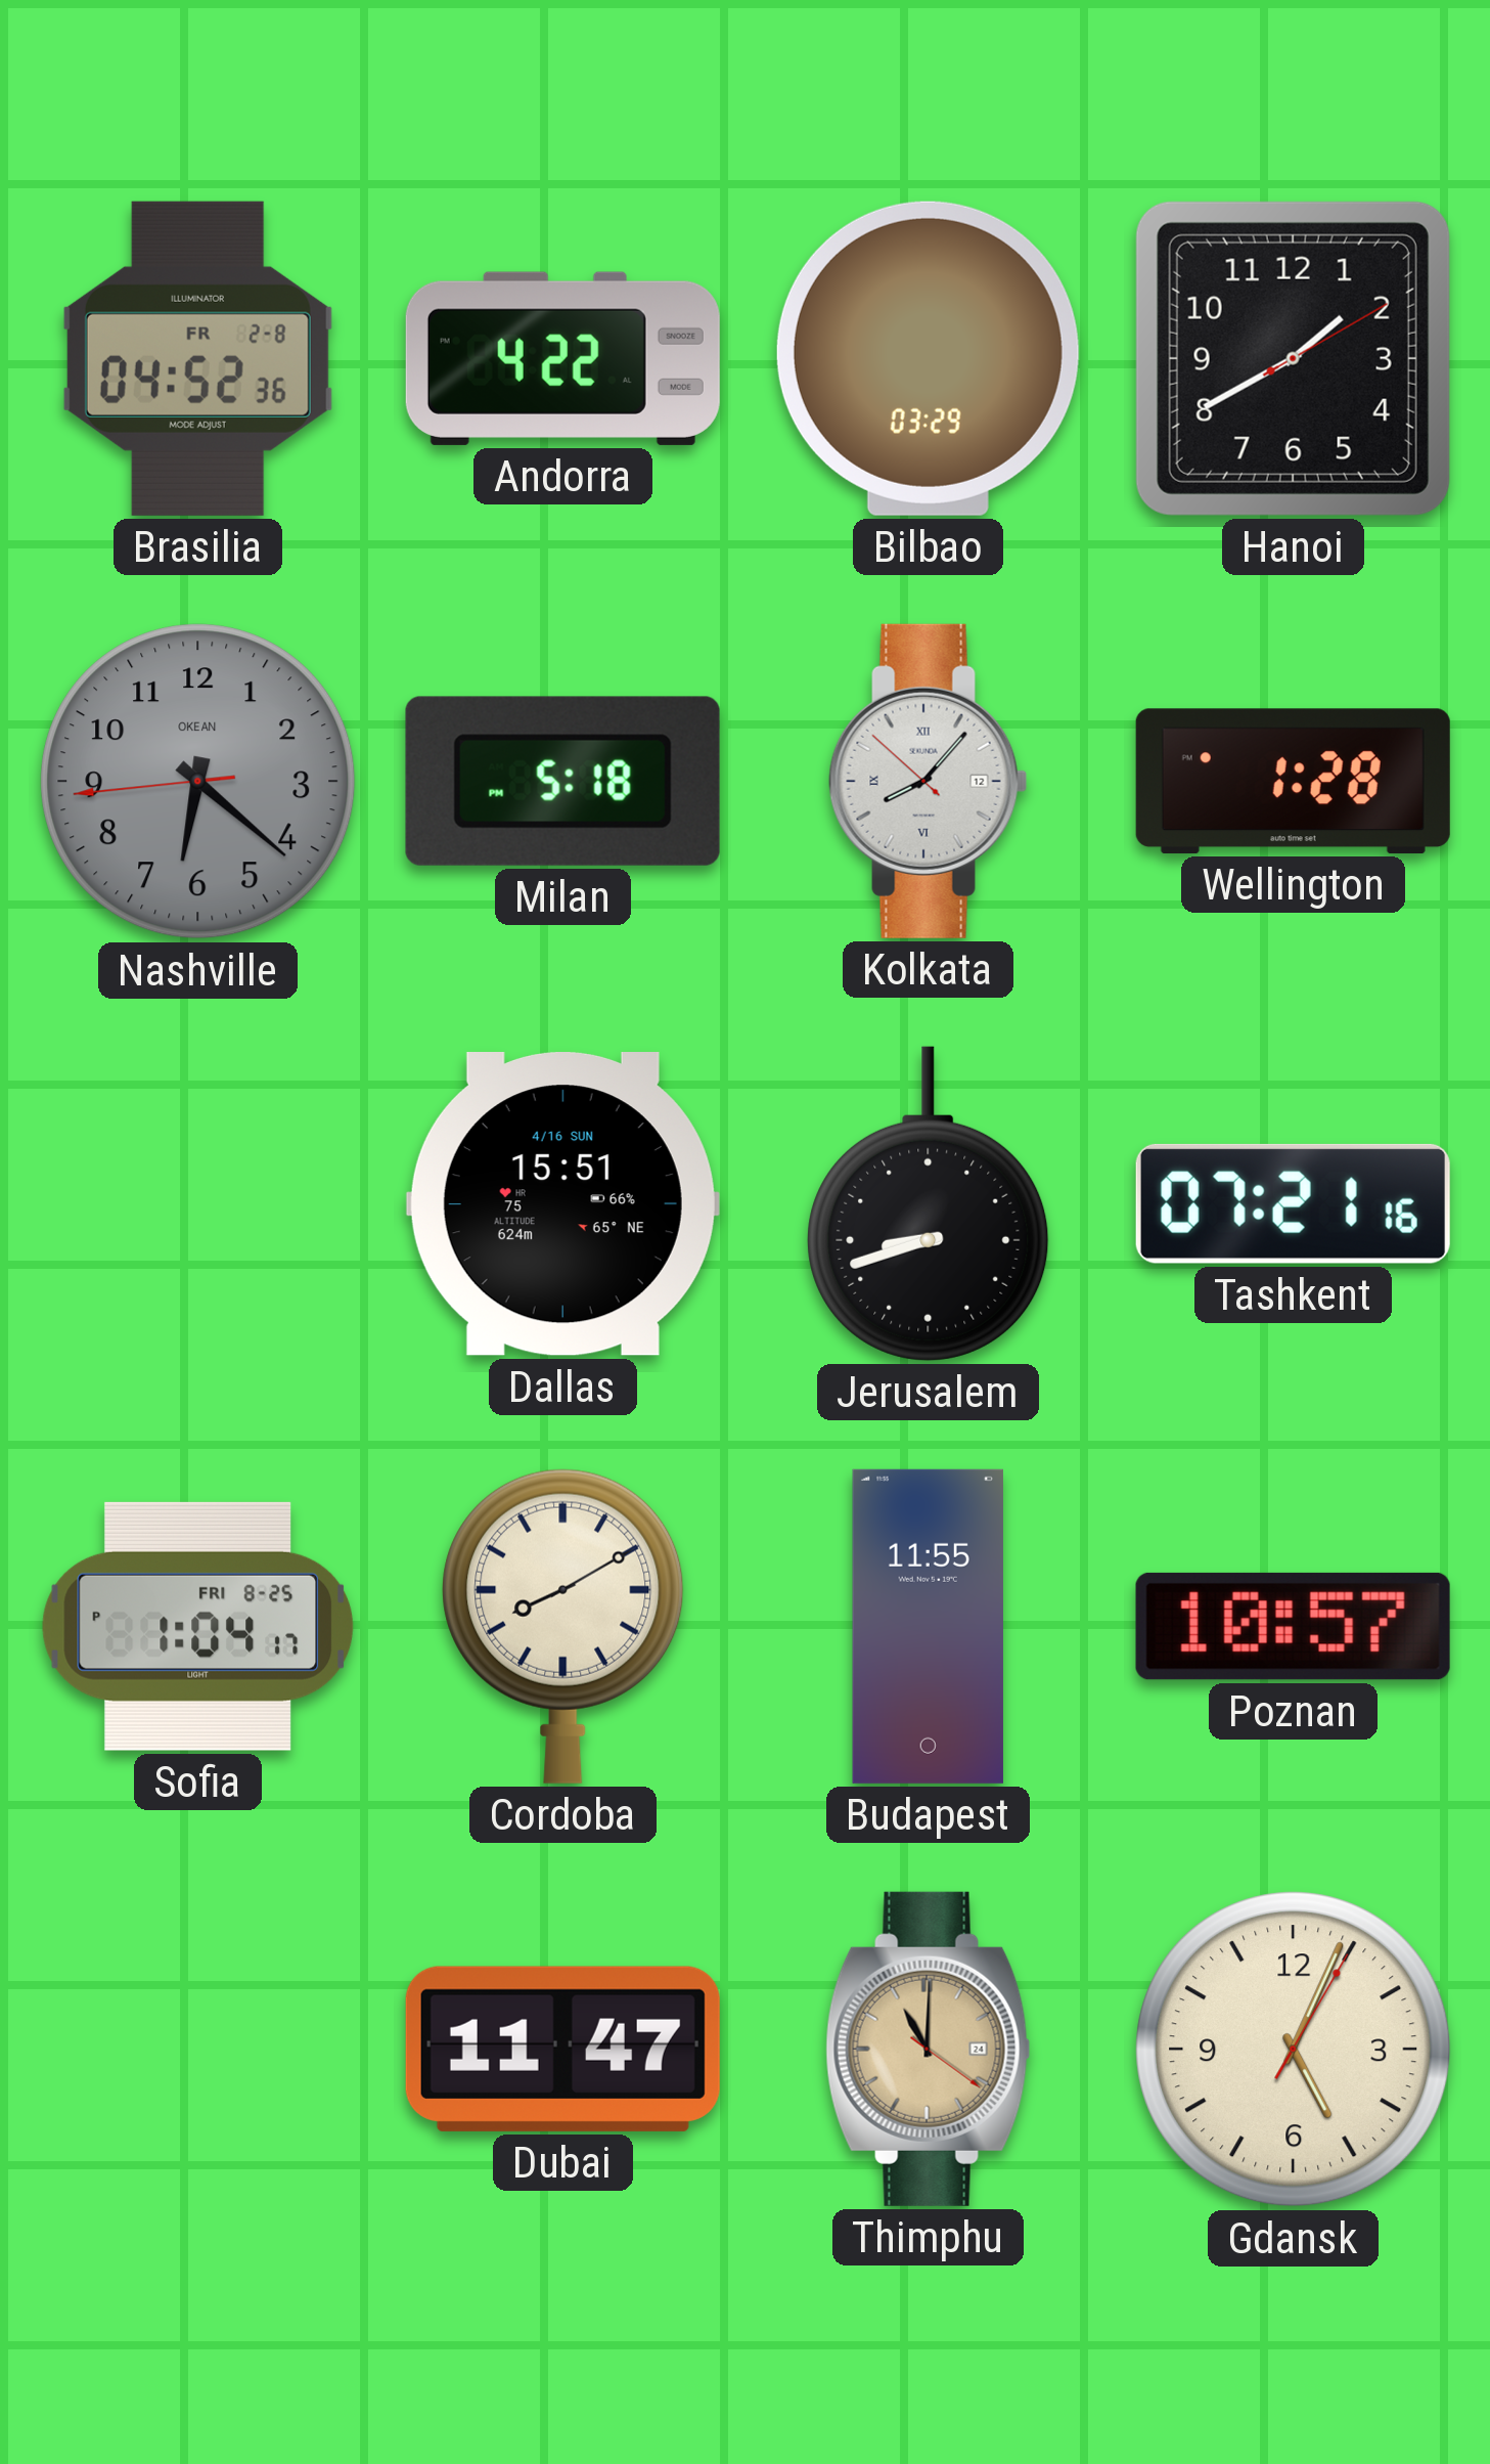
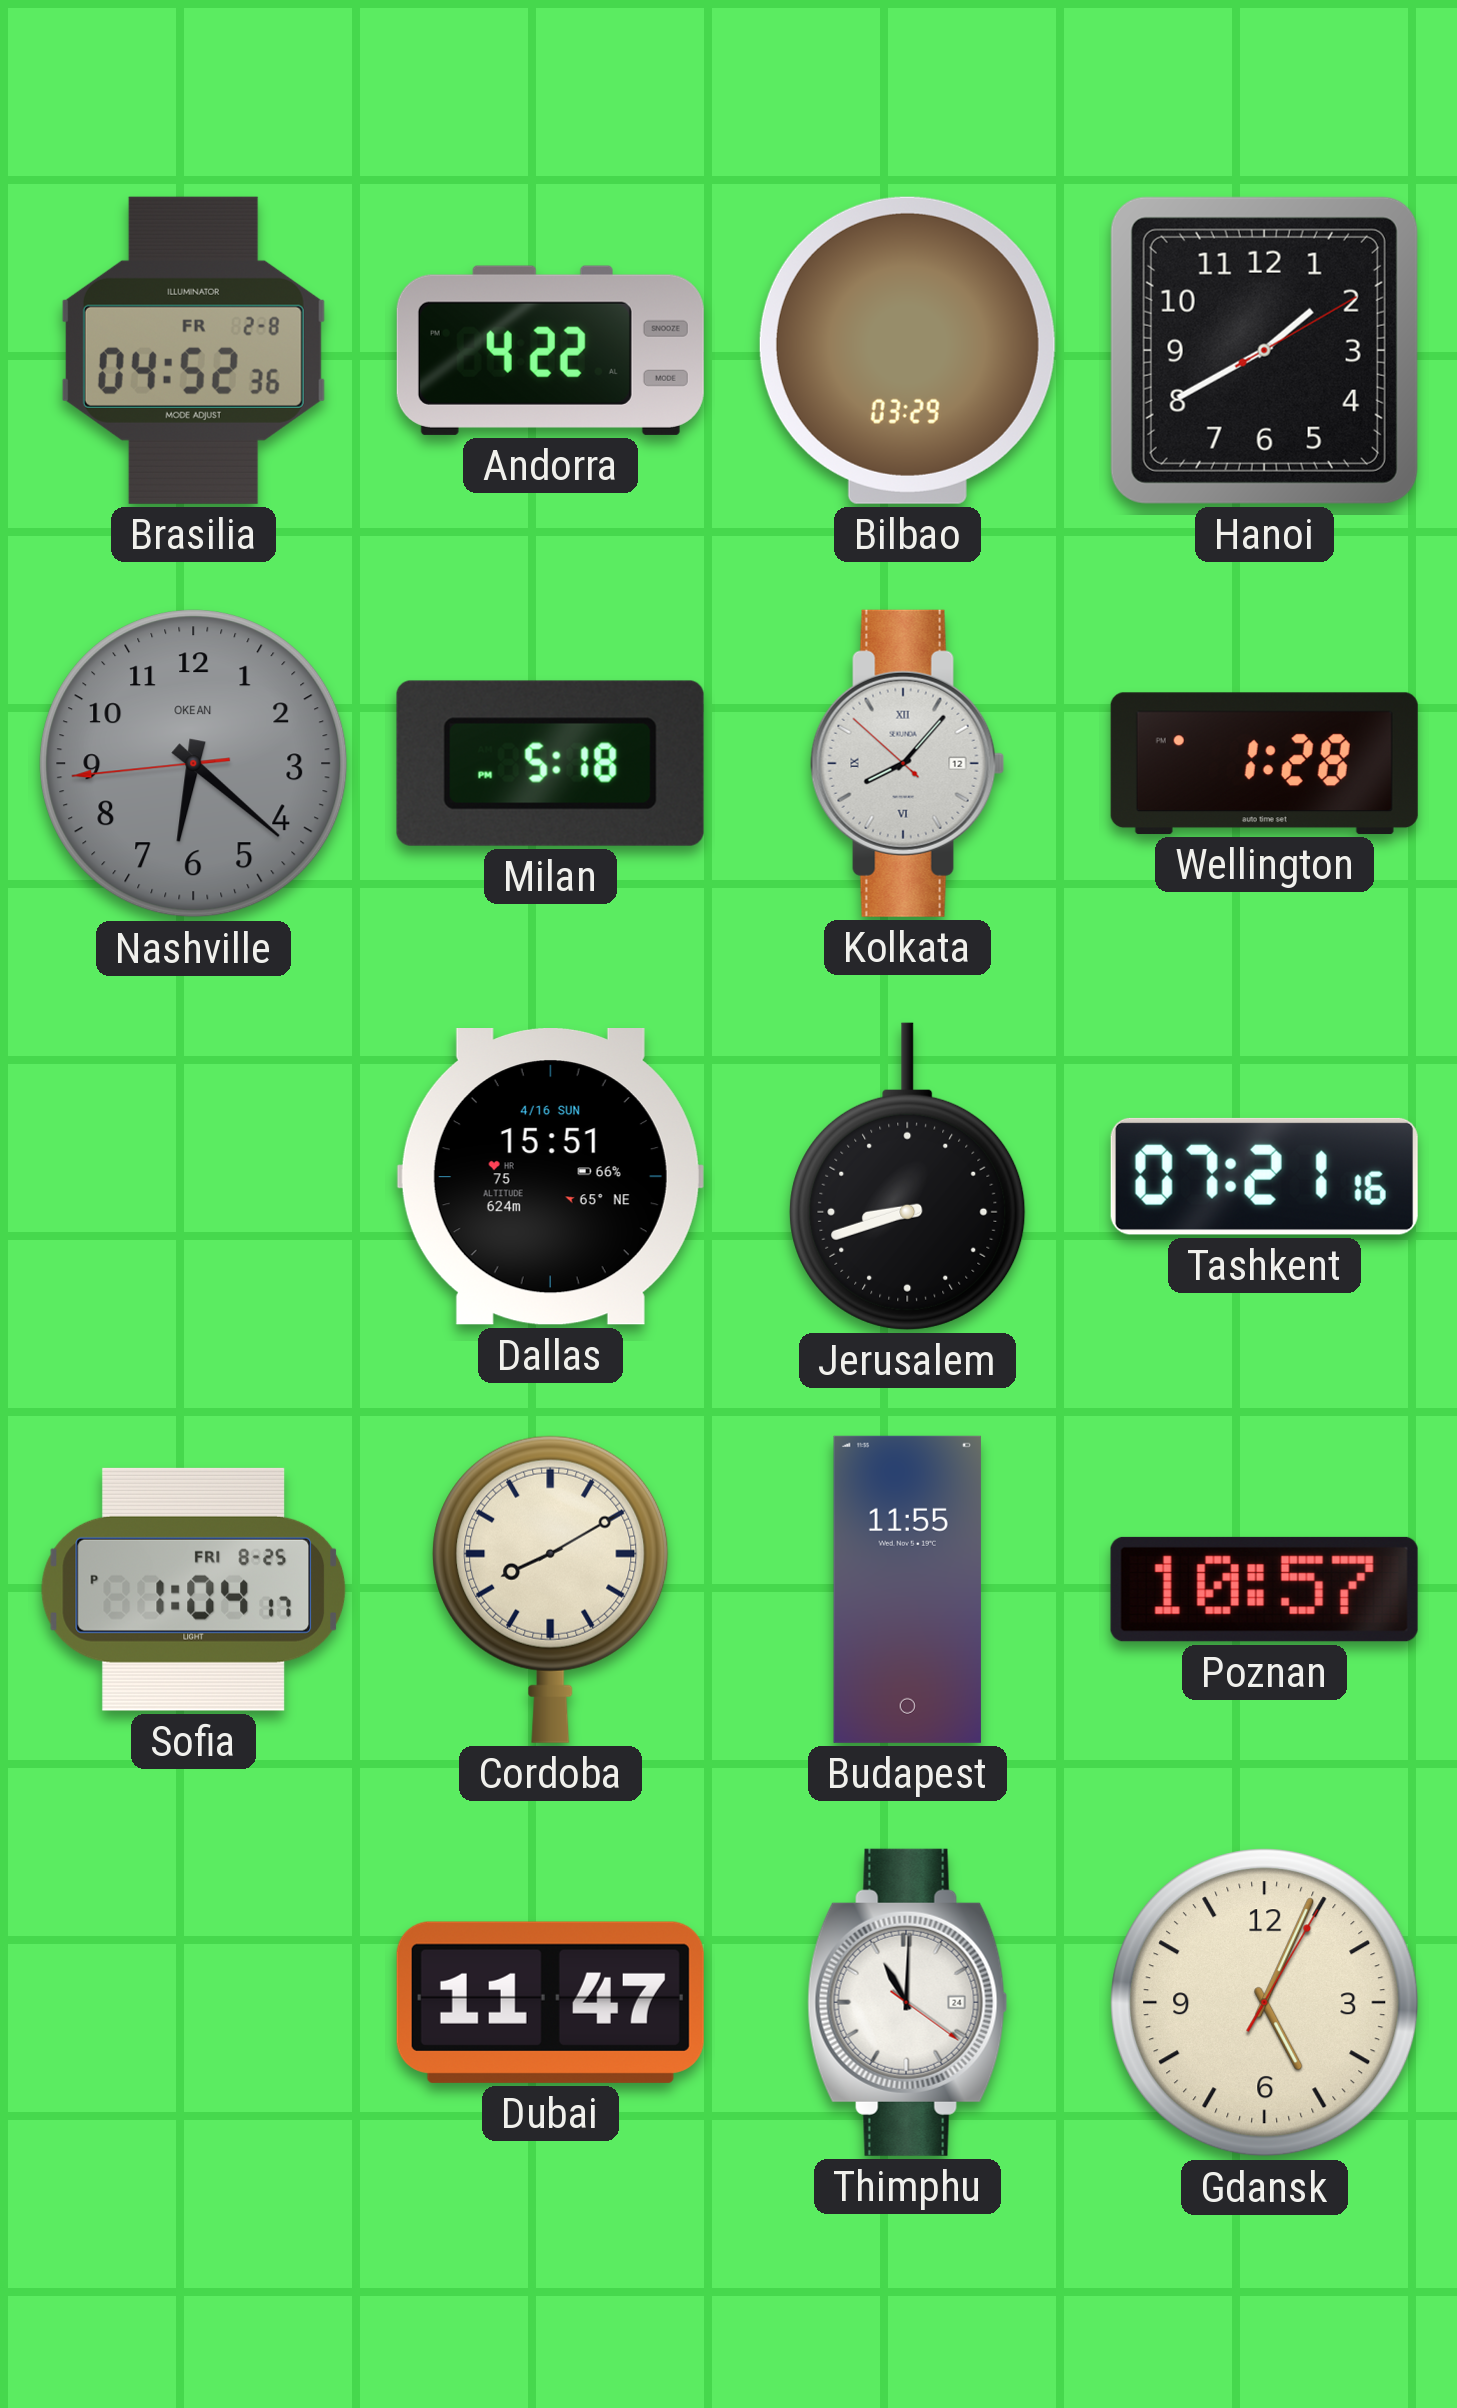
Thimphu dial: champagne -> white (908, 2002)
